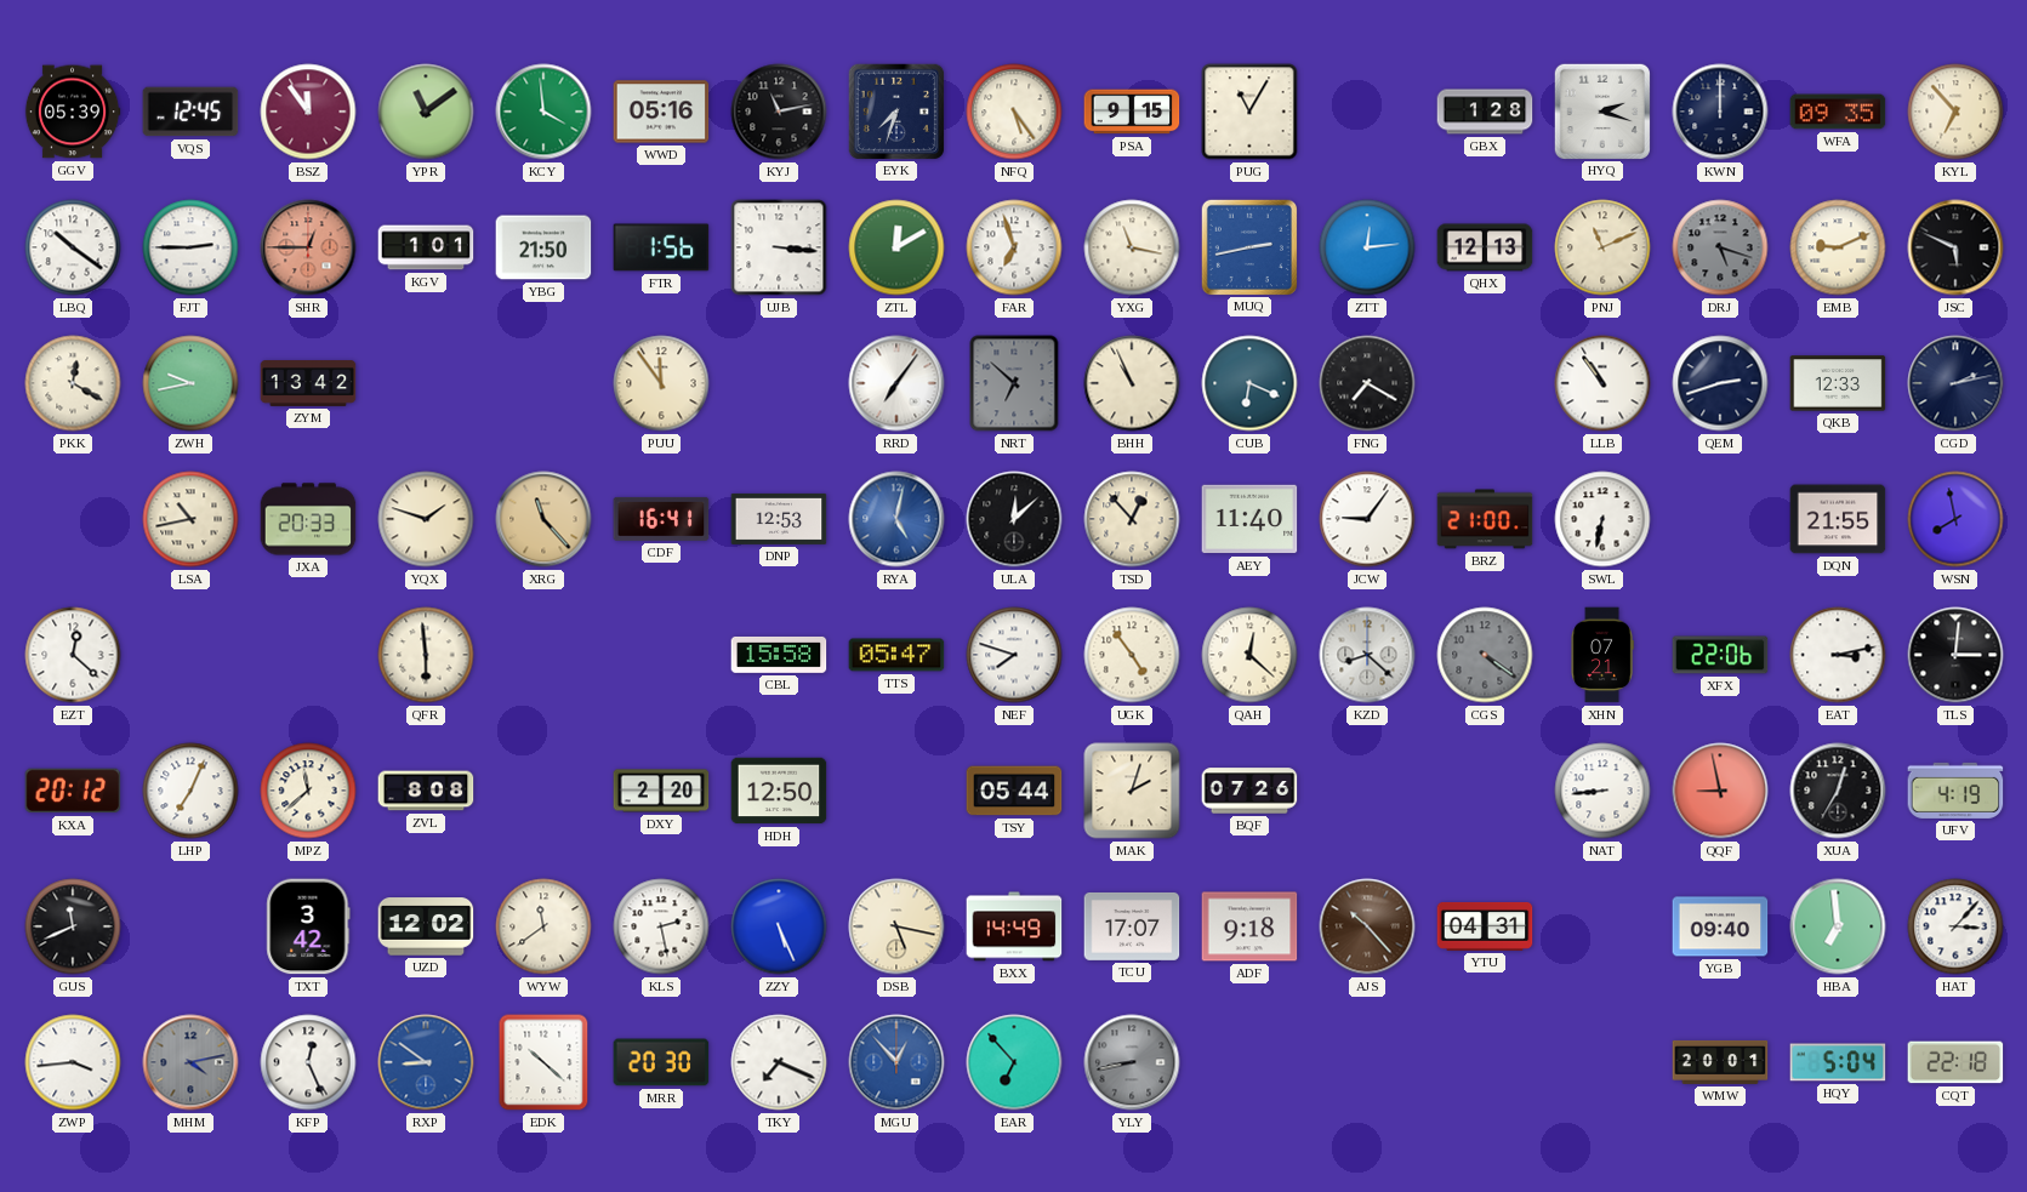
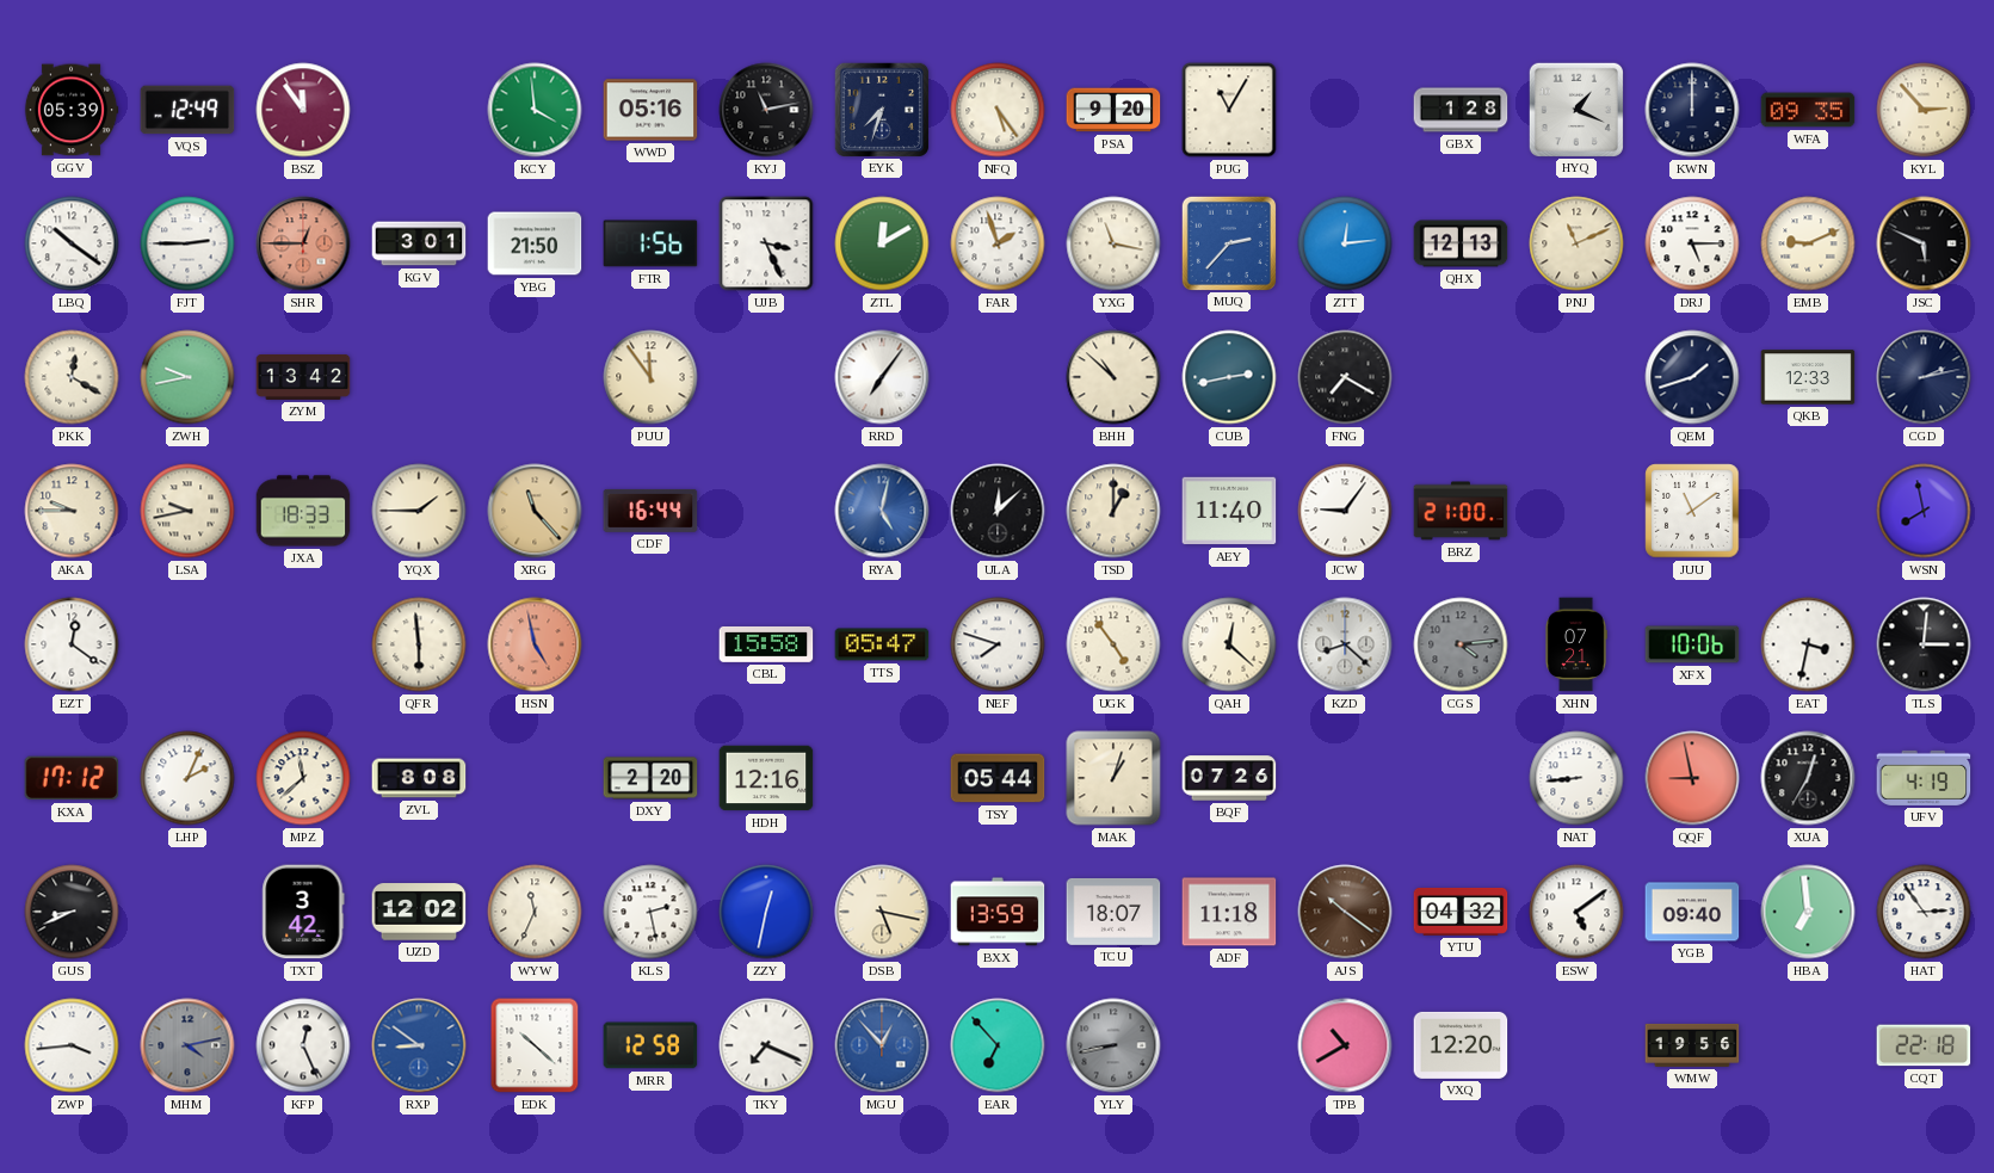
VQS: 12:45 -> 12:49 (187, 110)
YPR: 11:09 -> none (426, 112)
PSA: 9:15 -> 9:20 (1113, 110)
HYQ: 2:18 -> 1:19 (1575, 109)
KYL: 6:53 -> 2:53 (1924, 110)
KGV: 1:01 -> 3:01 (419, 243)
UJB: 3:16 -> 3:26 (766, 243)
FAR: 6:57 -> 1:57 (998, 243)
MUQ: 2:43 -> 2:37 (1228, 242)
DRJ: 5:18 -> 5:15 (1692, 243)
DRJ dial: grey -> white (1692, 243)
NRT: 6:52 -> none (1014, 383)
BHH: 10:56 -> 10:52 (1113, 377)
CUB: 6:19 -> 2:43 (1229, 377)
LLB: 10:54 -> none (1602, 383)
QEM: 2:42 -> 1:42 (1692, 377)
AKA: none -> 9:45 (72, 511)
LSA: 10:43 -> 9:43 (187, 511)
JXA: 20:33 -> 18:33 (303, 511)
YQX: 1:48 -> 1:45 (419, 511)
CDF: 16:41 -> 16:44 (650, 511)
DNP: 12:53 -> none (779, 519)
TSD: 12:53 -> 1:00 (1113, 511)
SWL: 6:32 -> none (1602, 519)
JUU: none -> 11:09 (1692, 511)
DQN: 21:55 -> none (1838, 519)
EZT: 12:22 -> 12:21 (72, 644)
HSN: none -> 4:58 (535, 644)
CGS: 4:21 -> 4:14 (1461, 644)
XFX: 22:06 -> 10:06 (1692, 644)
EAT: 3:13 -> 3:32 (1808, 644)
KXA: 20:12 -> 17:12 (72, 778)
LHP: 7:04 -> 2:04 (187, 778)
HDH: 12:50 -> 12:16 (766, 778)
MAK: 2:03 -> 1:03 (1113, 778)
GUS: 11:41 -> 8:41 (72, 912)
WYW: 11:39 -> 11:34 (535, 912)
ZZY: 5:26 -> 12:32 (766, 912)
BXX: 14:49 -> 13:59 (998, 912)
TCU: 17:07 -> 18:07 (1113, 912)
ADF: 9:18 -> 11:18 (1229, 912)
AJS: 10:23 -> 10:21 (1345, 912)
YTU: 04:31 -> 04:32 (1461, 912)
ESW: none -> 5:09 (1576, 912)
HAT: 3:07 -> 2:54 (1924, 912)
MRR: 20:30 -> 12:58 (650, 1045)
TPB: none -> 10:40 (1345, 1045)
VXQ: none -> 12:20 (1461, 1045)
WMW: 20:01 -> 19:56 (1692, 1045)
HQY: 5:04 -> none (1838, 1062)
